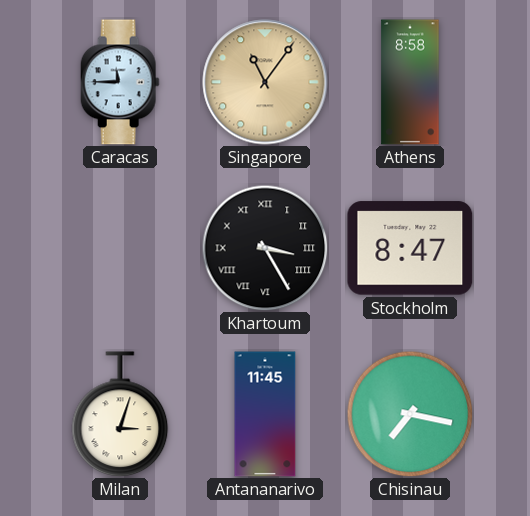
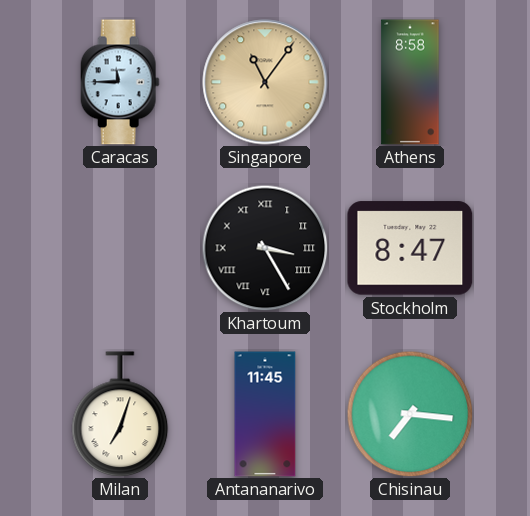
Milan: 3:03 -> 7:03 (120, 414)
Chisinau: 7:17 -> 7:16 (410, 414)
